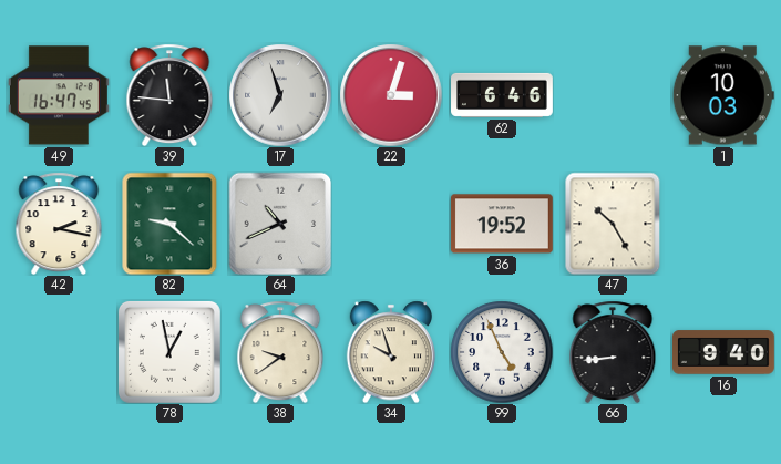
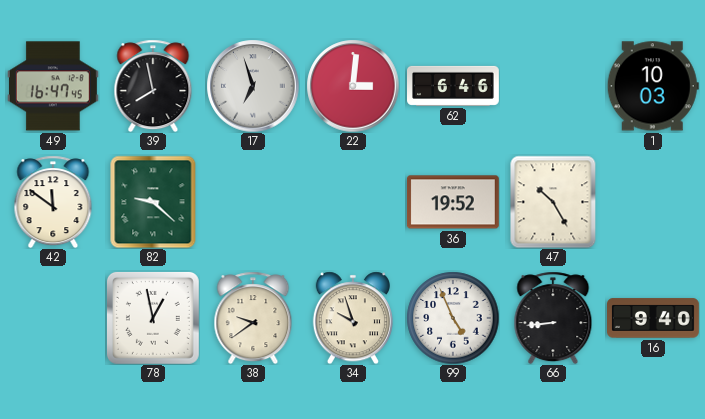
39: 11:46 -> 7:58 (153, 86)
22: 3:03 -> 3:01 (353, 86)
42: 2:17 -> 11:51 (53, 202)
64: 10:41 -> none (280, 224)
